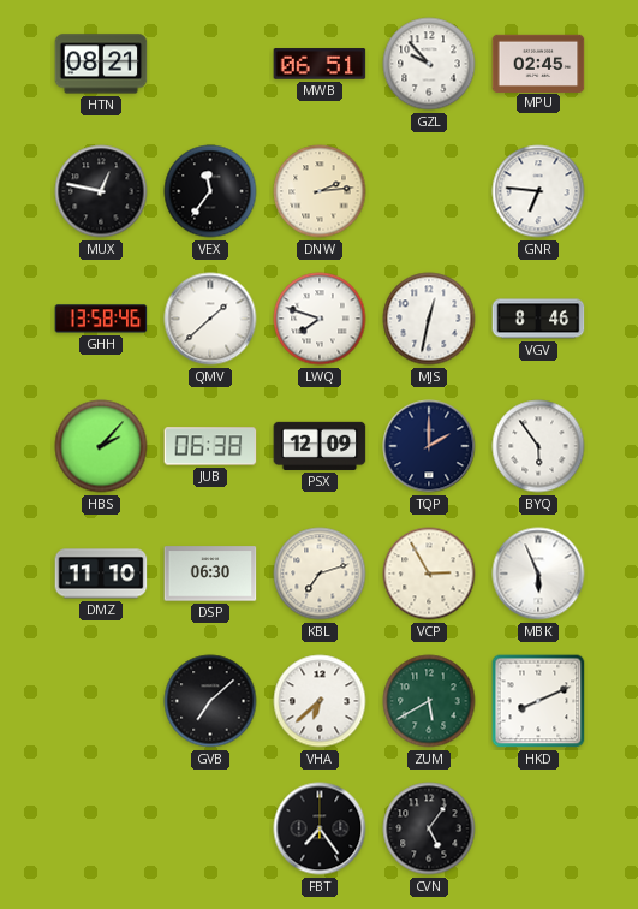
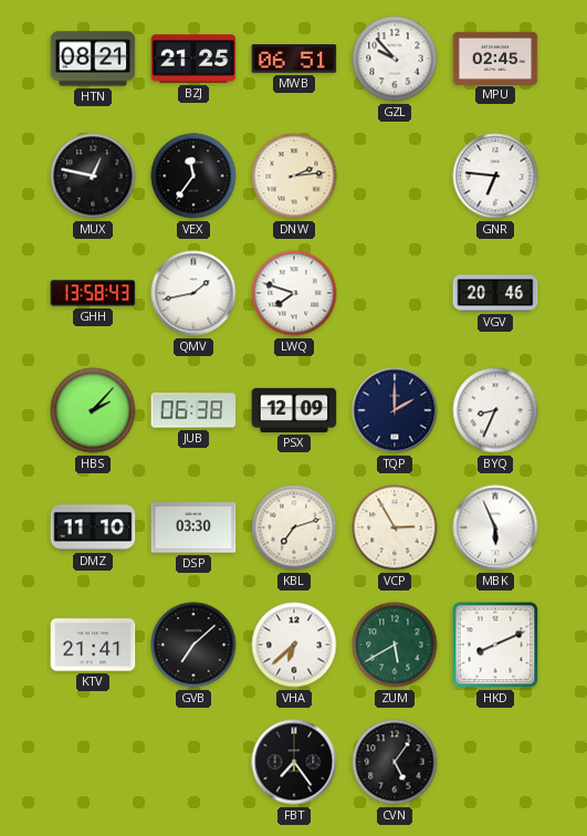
BZJ: none -> 21:25 (193, 59)
GHH: 13:58:46 -> 13:58:43 (93, 293)
QMV: 1:38 -> 1:43 (193, 293)
MJS: 12:32 -> none (429, 319)
VGV: 8:46 -> 20:46 (495, 293)
BYQ: 5:54 -> 8:34 (495, 410)
DSP: 06:30 -> 03:30 (193, 527)
KTV: none -> 21:41 (93, 645)
